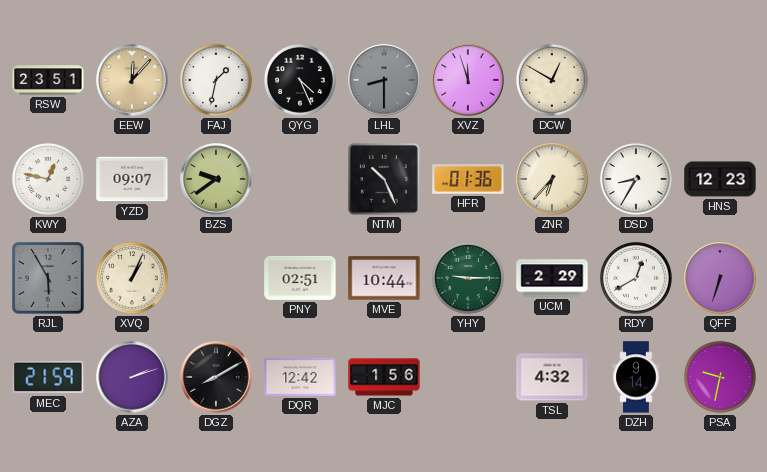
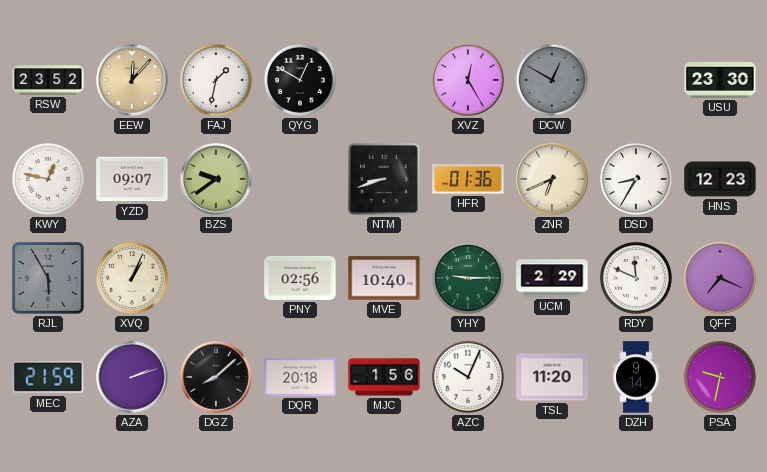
RSW: 23:51 -> 23:52 (48, 80)
QYG: 4:26 -> 12:50 (300, 80)
LHL: 8:30 -> none (384, 80)
XVZ: 11:57 -> 12:25 (468, 80)
DCW dial: cream -> grey (552, 80)
USU: none -> 23:30 (720, 80)
NTM: 10:26 -> 8:42 (384, 179)
ZNR: 6:37 -> 6:41 (552, 179)
PNY: 02:51 -> 02:56 (300, 278)
MVE: 10:44 -> 10:40 (384, 278)
RDY: 12:40 -> 11:49 (636, 278)
QFF: 6:33 -> 7:19 (720, 278)
DGZ: 8:10 -> 8:08 (216, 377)
DQR: 12:42 -> 20:18 (300, 377)
AZC: none -> 10:04 (468, 377)
TSL: 4:32 -> 11:20 (552, 377)
